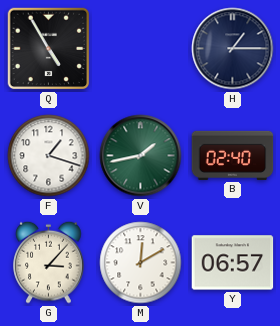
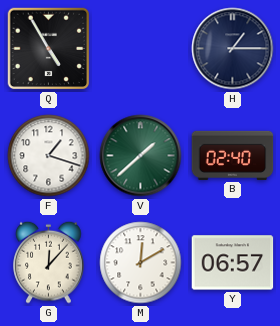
V: 1:43 -> 1:38 (141, 156)
G: 3:07 -> 12:07 (49, 262)
